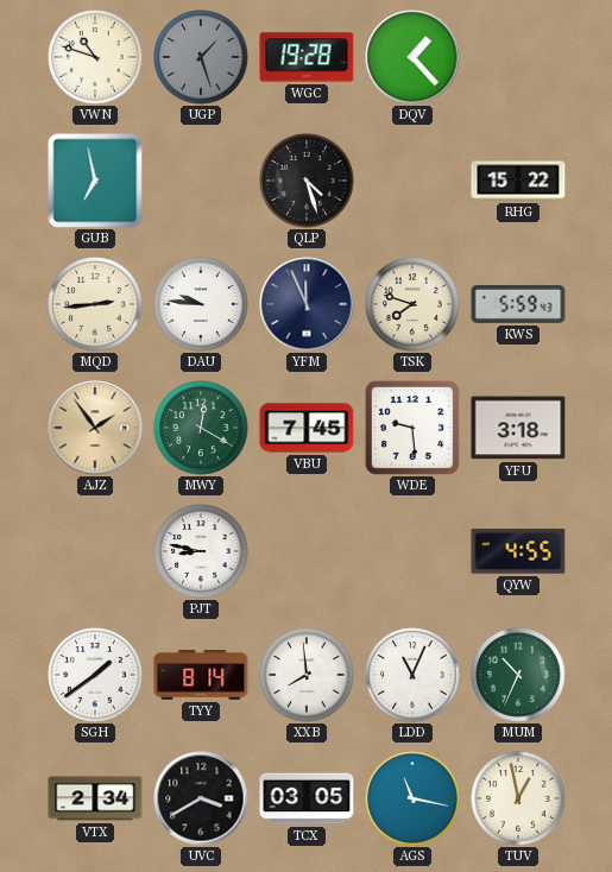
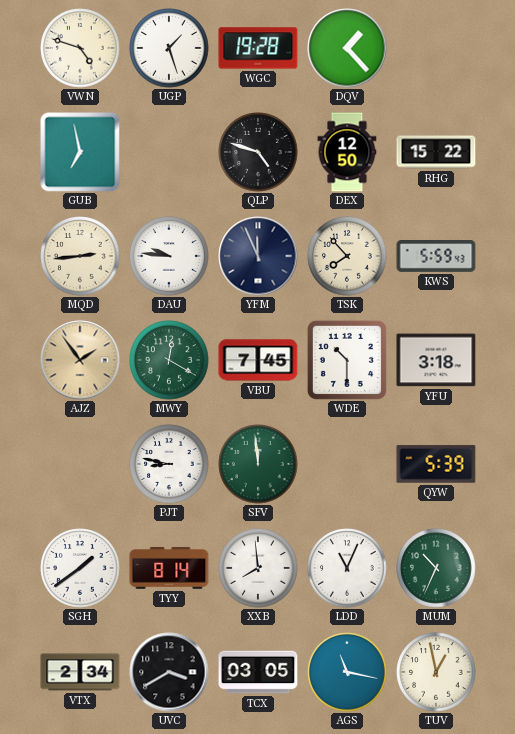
VWN: 10:48 -> 4:48 (80, 48)
UGP dial: grey -> white (169, 48)
QLP: 4:27 -> 4:48 (258, 152)
DEX: none -> 12:50 (347, 152)
TSK: 7:48 -> 7:53 (347, 256)
WDE: 9:29 -> 10:30 (347, 360)
SFV: none -> 11:59 (258, 464)
QYW: 4:55 -> 5:39 (436, 464)
